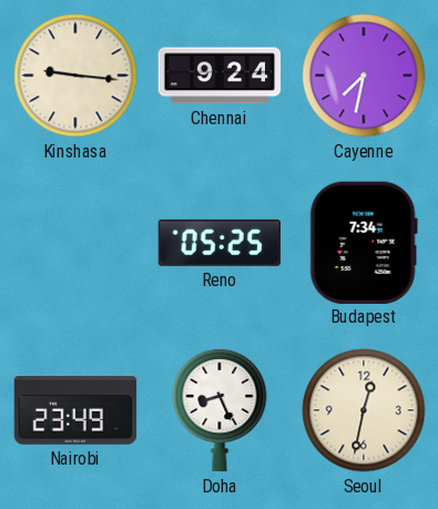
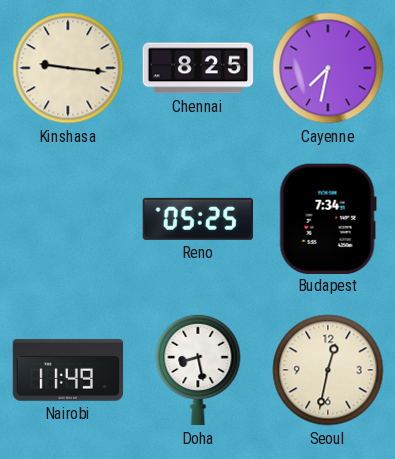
Chennai: 9:24 -> 8:25 (198, 68)
Nairobi: 23:49 -> 11:49 (68, 370)
Doha: 8:26 -> 8:28 (198, 370)
